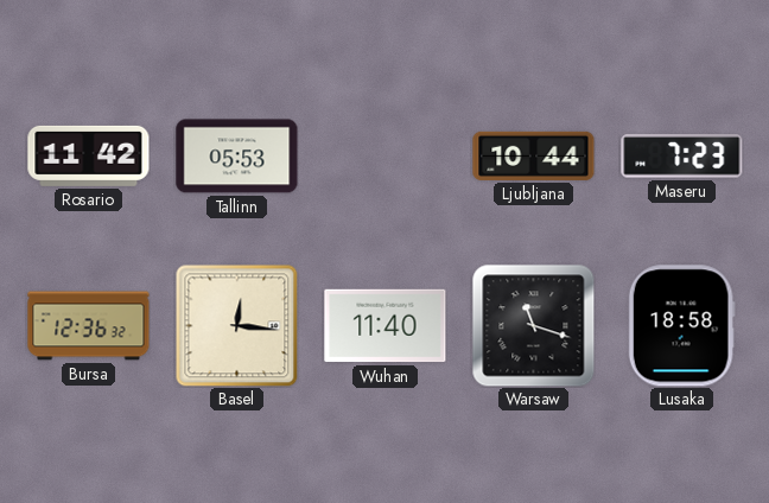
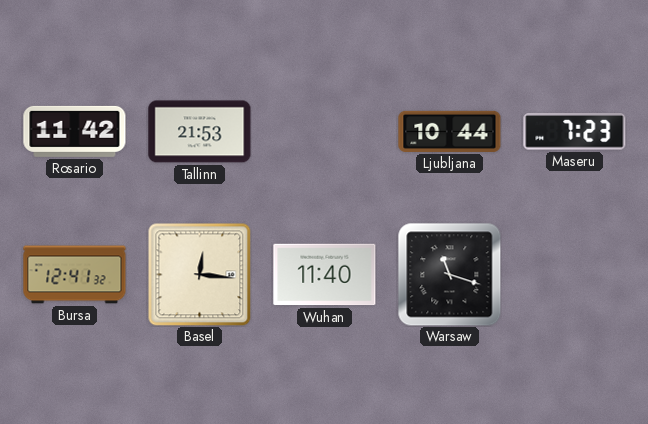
Tallinn: 05:53 -> 21:53 (200, 132)
Bursa: 12:36 -> 12:41 (75, 275)
Lusaka: 18:58 -> none (681, 326)
